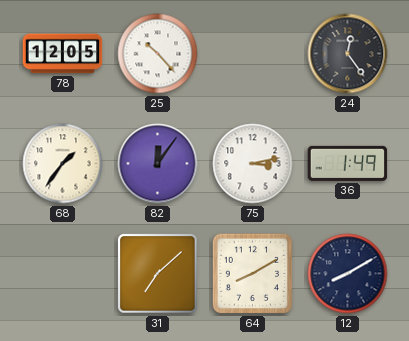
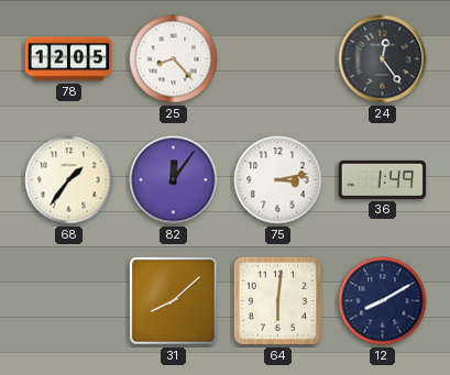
25: 10:23 -> 8:23 (174, 59)
31: 7:08 -> 8:08 (174, 301)
64: 8:10 -> 6:01 (277, 300)
